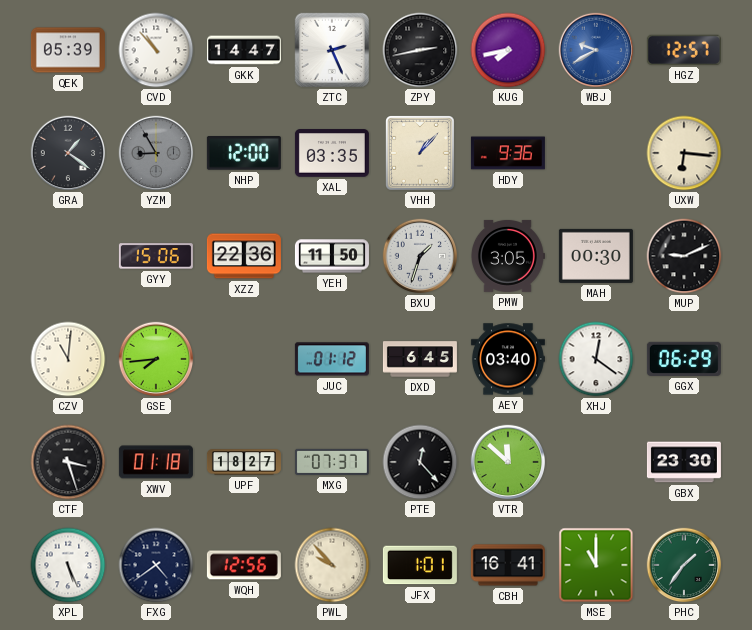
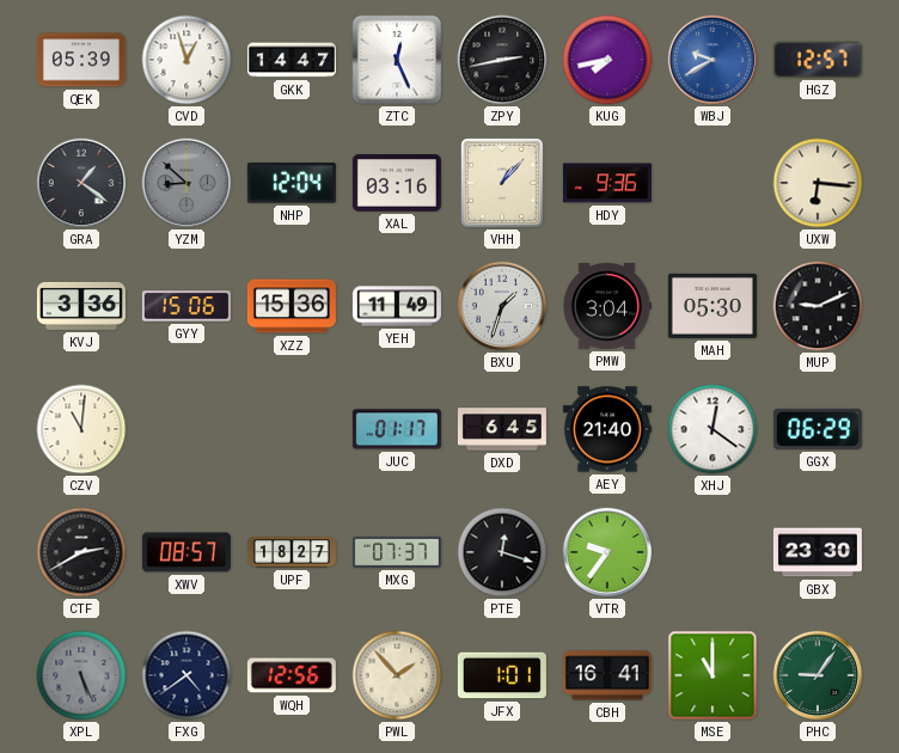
CVD: 10:53 -> 12:57 (186, 60)
ZTC: 2:26 -> 12:26 (397, 60)
YZM: 8:55 -> 8:52 (186, 183)
NHP: 12:00 -> 12:04 (292, 183)
XAL: 03:35 -> 03:16 (397, 183)
KVJ: none -> 3:36 (81, 306)
XZZ: 22:36 -> 15:36 (292, 306)
YEH: 11:50 -> 11:49 (397, 306)
PMW: 3:05 -> 3:04 (606, 306)
MAH: 00:30 -> 05:30 (713, 306)
GSE: 7:44 -> none (156, 359)
JUC: 01:12 -> 01:17 (397, 429)
AEY: 03:40 -> 21:40 (607, 429)
CTF: 3:27 -> 2:40 (81, 552)
XWV: 01:18 -> 08:57 (186, 552)
PTE: 12:23 -> 12:18 (502, 552)
VTR: 11:52 -> 9:36 (607, 552)
XPL dial: white -> grey (81, 675)
PWL: 9:53 -> 1:53 (397, 675)
PHC: 1:36 -> 9:06 (818, 675)
